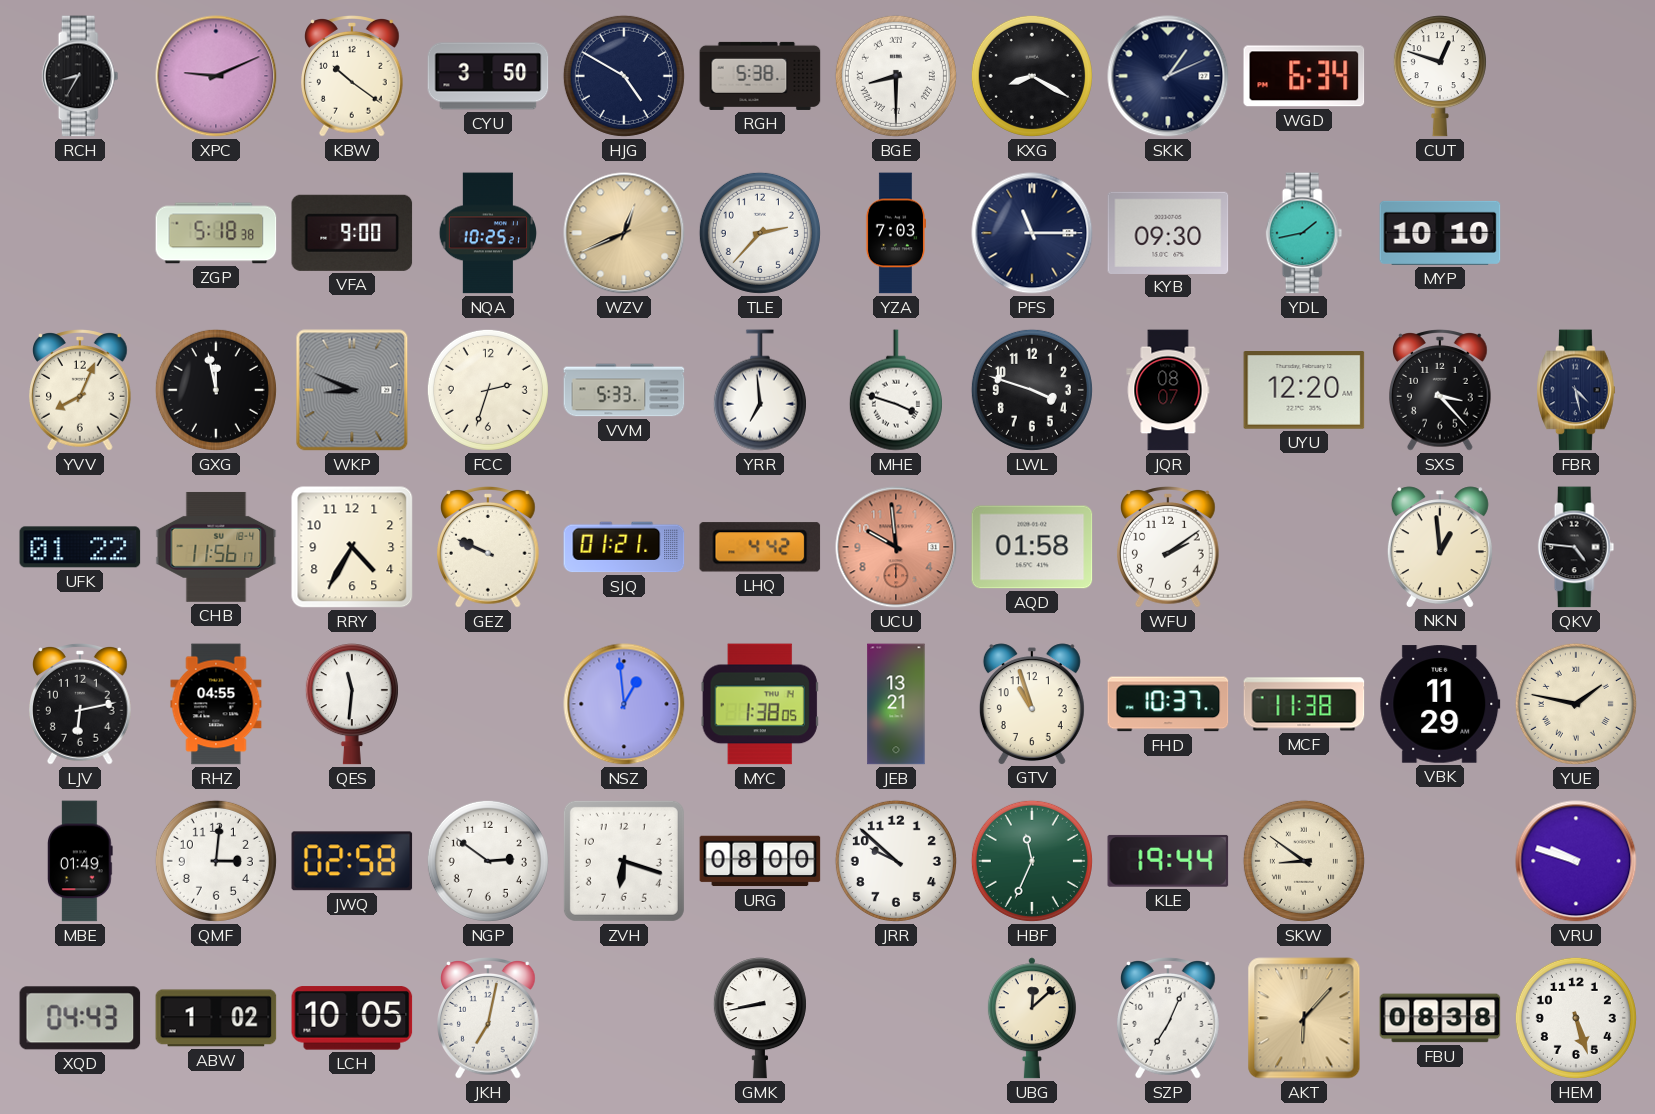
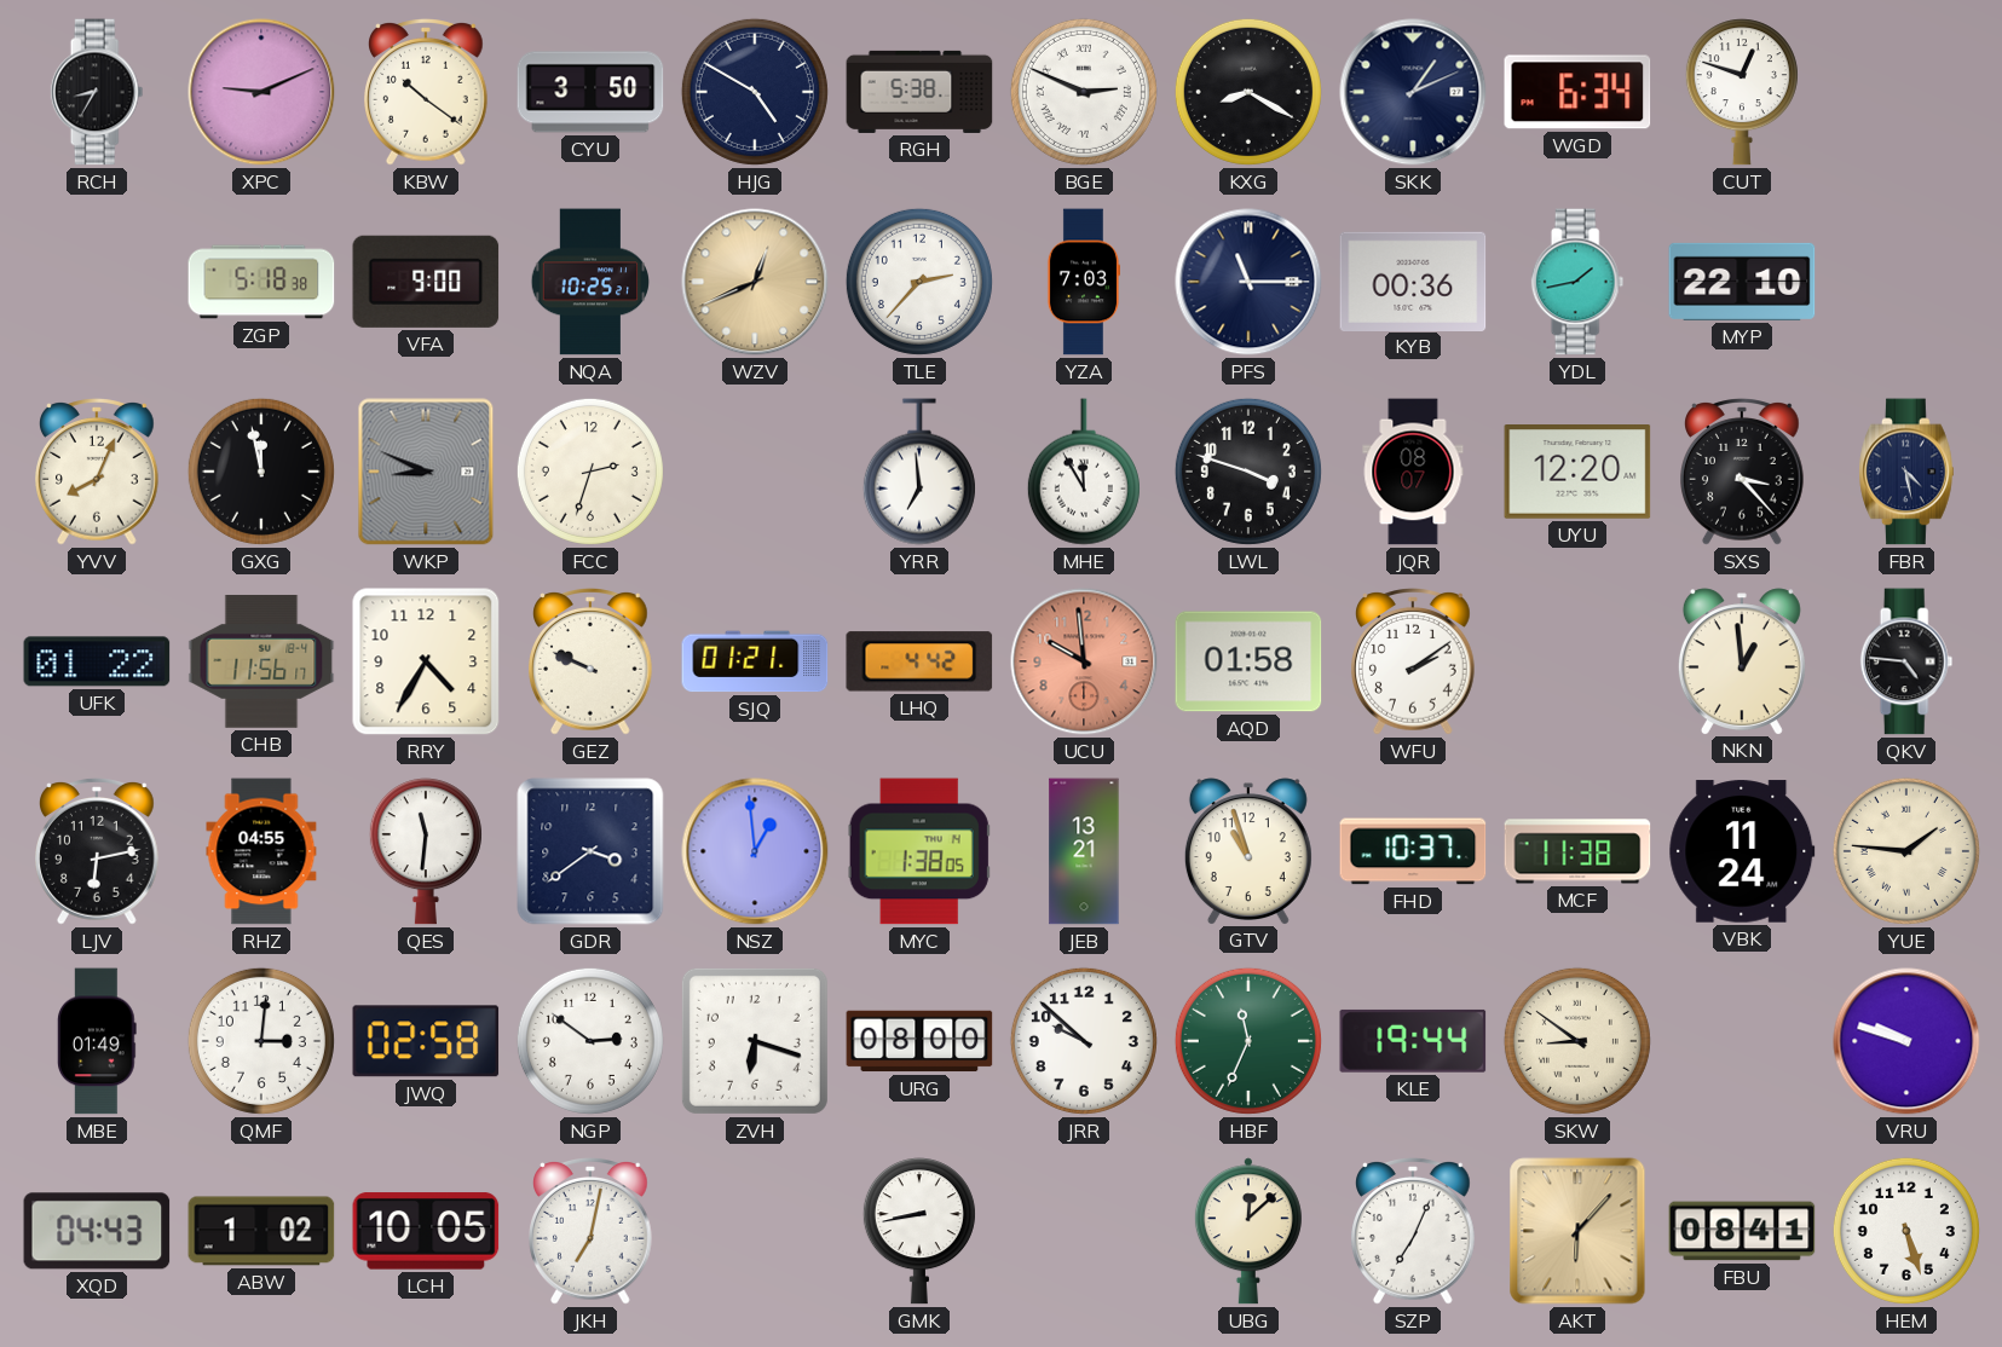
BGE: 8:30 -> 2:49 (1084, 92)
KYB: 09:30 -> 00:36 (1413, 281)
MYP: 10:10 -> 22:10 (1742, 282)
VVM: 5:33 -> none (624, 390)
MHE: 3:48 -> 11:55 (1084, 472)
GDR: none -> 3:39 (590, 851)
VBK: 11:29 -> 11:24 (1742, 851)
YUE: 1:47 -> 1:46 (1906, 851)
FBU: 08:38 -> 08:41 (1742, 1231)
